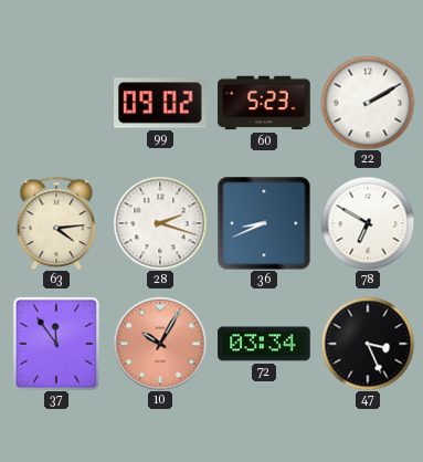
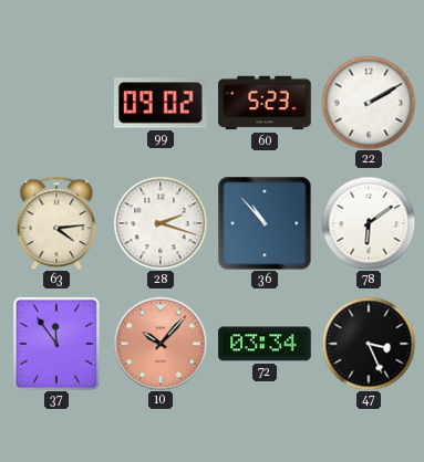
36: 8:41 -> 10:53 (265, 223)
78: 6:50 -> 6:09 (369, 223)
10: 10:05 -> 10:07 (161, 344)
